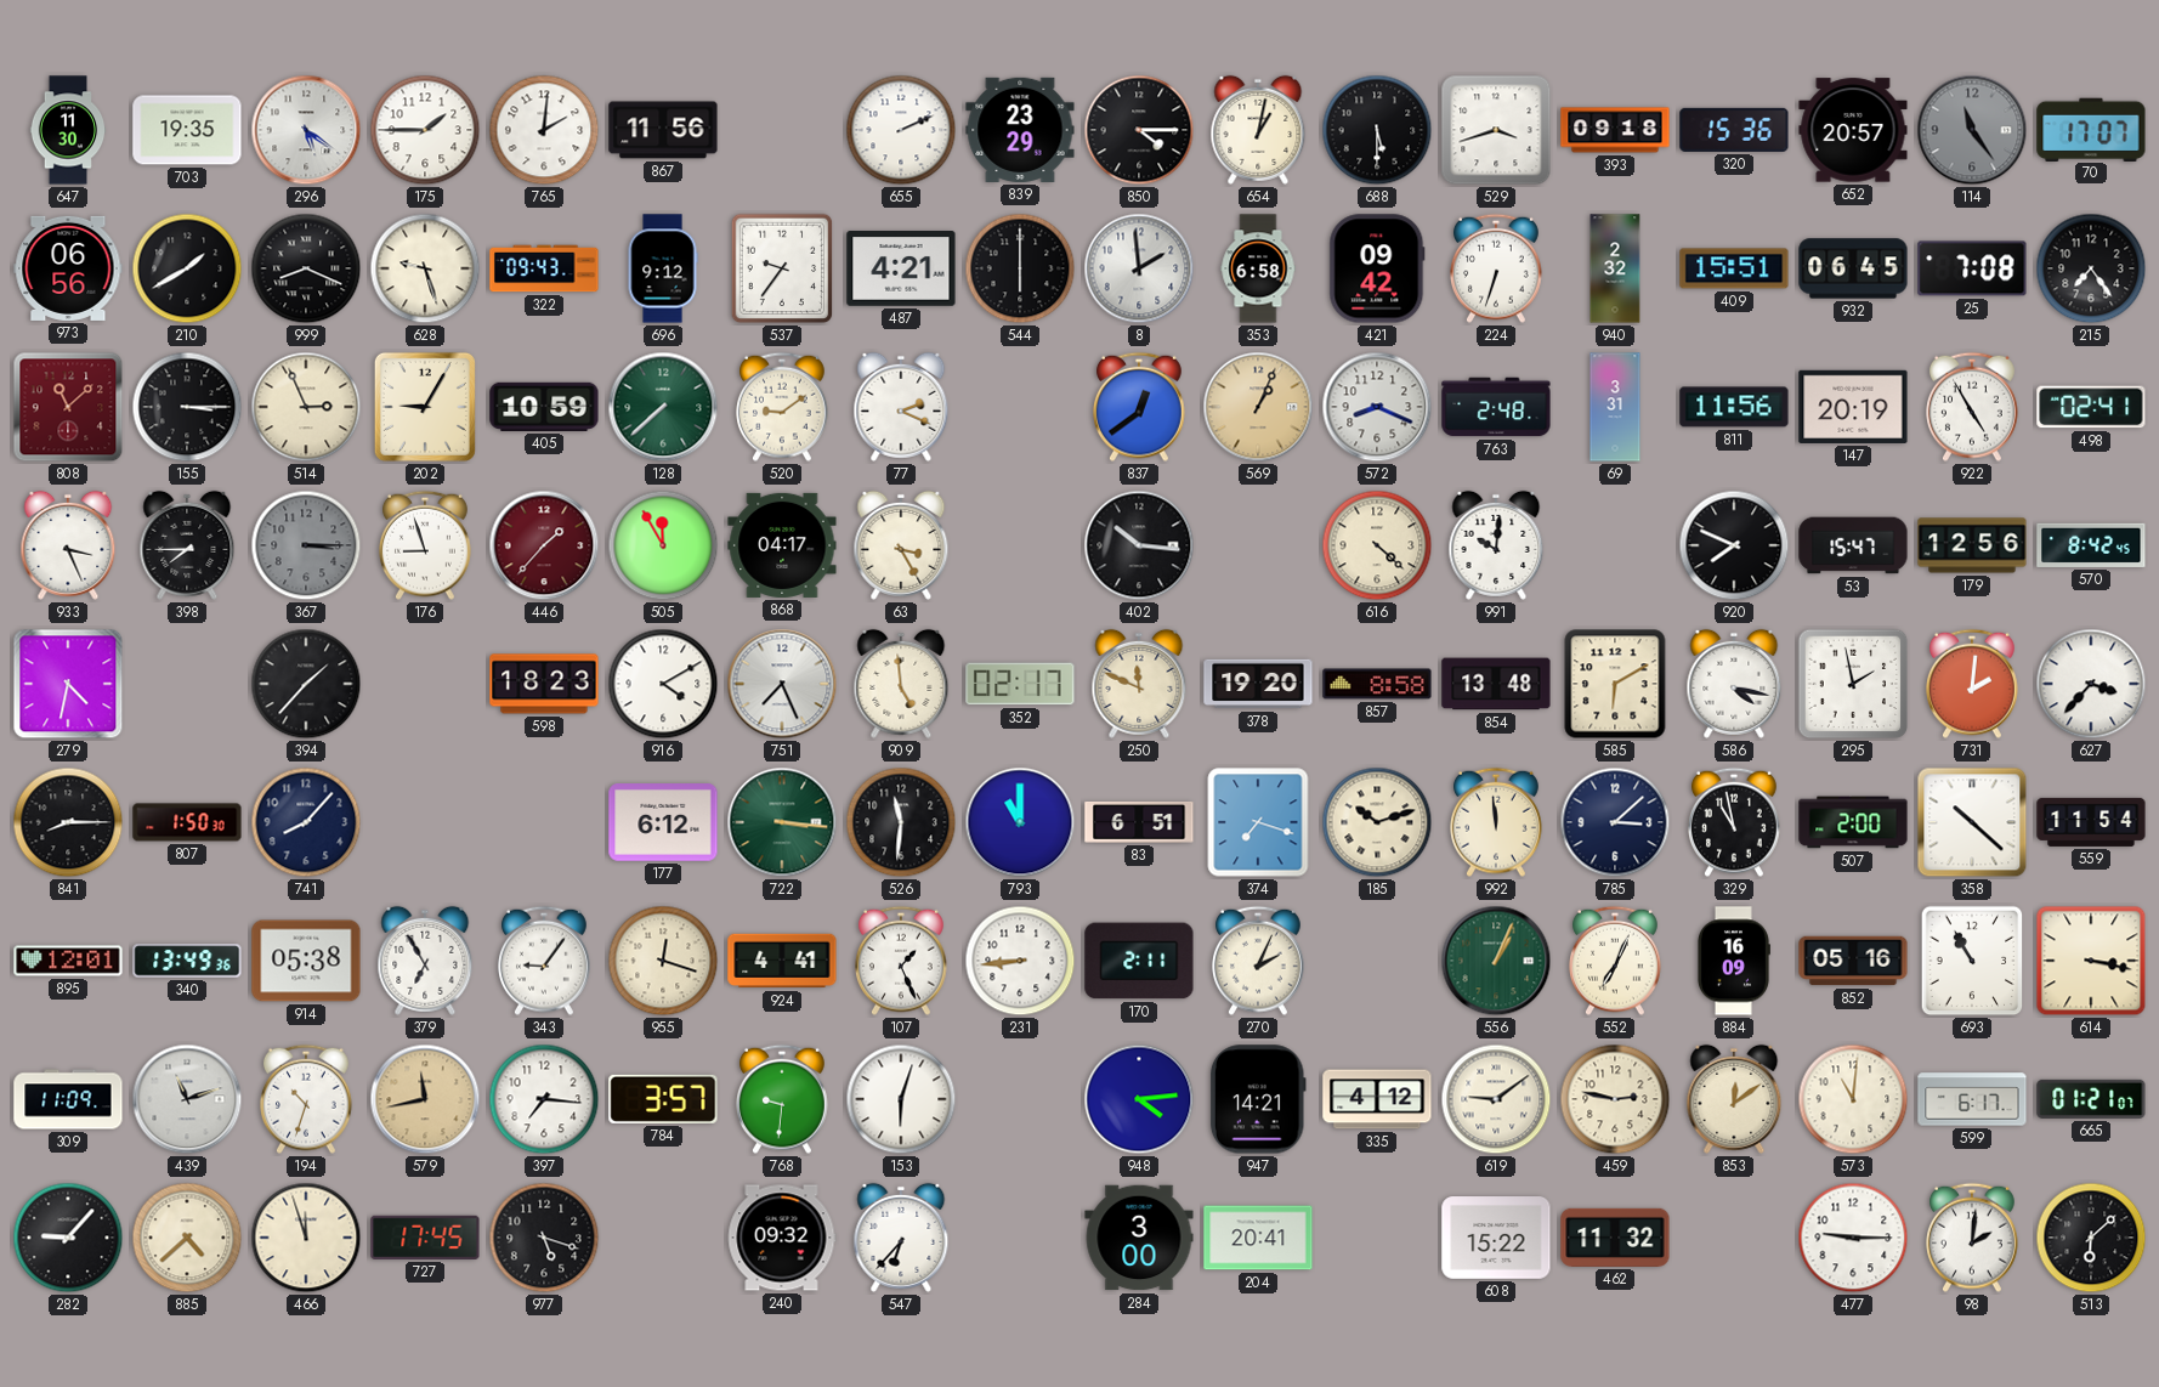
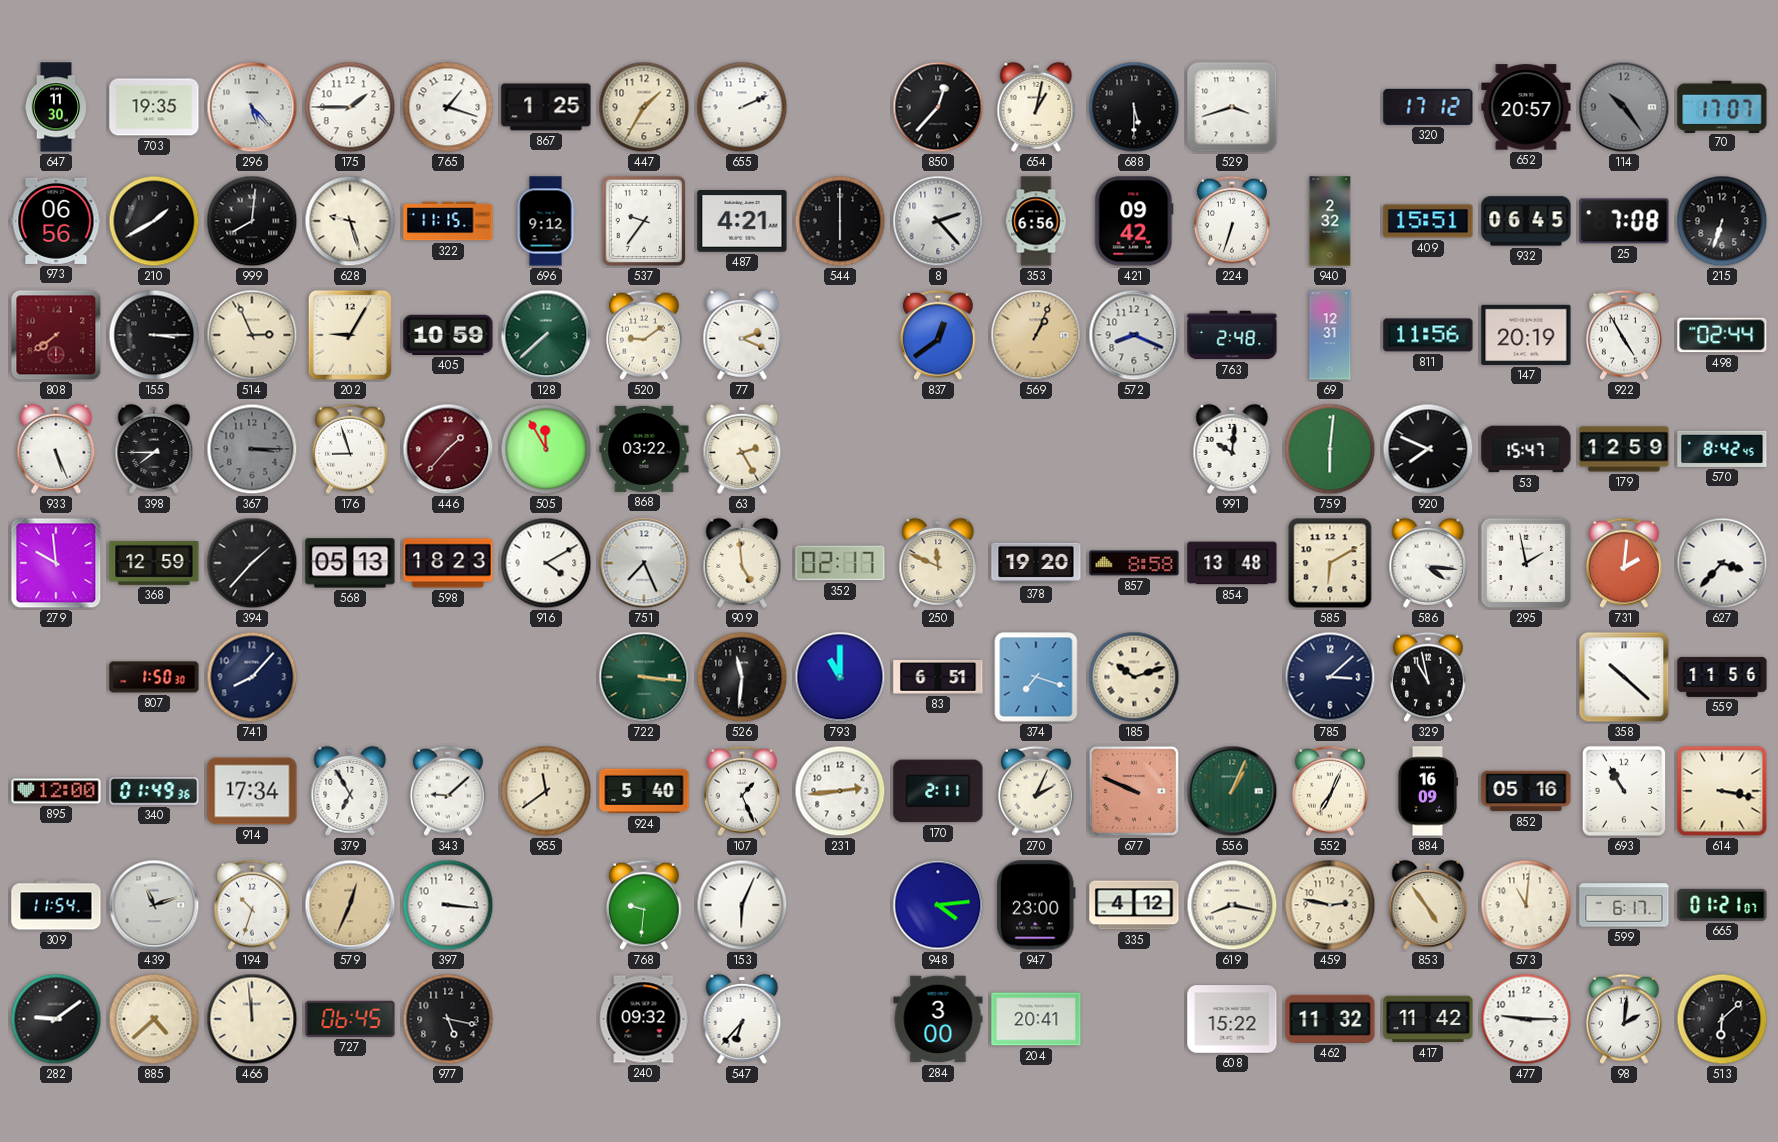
296: 5:21 -> 5:23 (252, 107)
765: 2:01 -> 1:18 (448, 107)
867: 11:56 -> 1:25 (546, 107)
447: none -> 1:35 (644, 107)
839: 23:29 -> none (1020, 130)
850: 4:15 -> 12:37 (938, 107)
393: 09:18 -> none (1615, 130)
320: 15:36 -> 17:12 (1428, 107)
114: 11:24 -> 10:24 (1624, 107)
999: 8:19 -> 8:01 (252, 221)
322: 09:43 -> 11:15 (448, 221)
8: 1:59 -> 2:23 (938, 221)
353: 6:58 -> 6:56 (1036, 221)
215: 7:24 -> 6:33 (1722, 221)
808: 11:08 -> 7:39 (56, 335)
69: 3:31 -> 12:31 (1330, 335)
498: 02:41 -> 02:44 (1722, 335)
933: 3:26 -> 5:26 (56, 449)
868: 04:17 -> 03:22 (644, 449)
63: 3:25 -> 2:25 (742, 449)
402: 10:16 -> none (1139, 545)
616: 4:22 -> none (1377, 545)
759: none -> 6:01 (1330, 449)
179: 12:56 -> 12:59 (1624, 449)
279: 4:32 -> 9:59 (56, 563)
368: none -> 12:59 (154, 563)
568: none -> 05:13 (350, 563)
586: 4:17 -> 4:16 (1428, 563)
841: 8:15 -> none (68, 822)
177: 6:12 -> none (663, 822)
992: 11:59 -> none (1497, 822)
507: 2:00 -> none (1853, 822)
559: 11:54 -> 11:56 (1722, 677)
895: 12:01 -> 12:00 (56, 791)
340: 13:49 -> 01:49 (154, 791)
914: 05:38 -> 17:34 (252, 791)
343: 9:06 -> 9:08 (449, 791)
955: 12:18 -> 11:39 (546, 791)
924: 4:41 -> 5:40 (644, 791)
231: 8:44 -> 2:44 (840, 791)
677: none -> 9:49 (1134, 791)
309: 11:09 -> 11:54 (56, 905)
579: 11:43 -> 12:34 (350, 905)
397: 7:16 -> 3:16 (448, 905)
784: 3:57 -> none (663, 1099)
153: 6:03 -> 6:04 (742, 905)
947: 14:21 -> 23:00 (1036, 905)
619: 9:09 -> 8:17 (1232, 905)
853: 12:09 -> 4:54 (1428, 905)
282: 9:07 -> 9:09 (56, 1019)
466: 11:57 -> 11:59 (252, 1019)
727: 17:45 -> 06:45 (350, 1019)
977: 5:18 -> 5:17 (448, 1019)
417: none -> 11:42 (1428, 1019)
